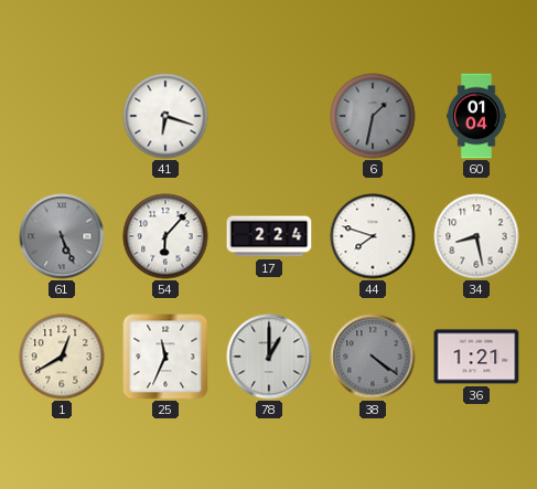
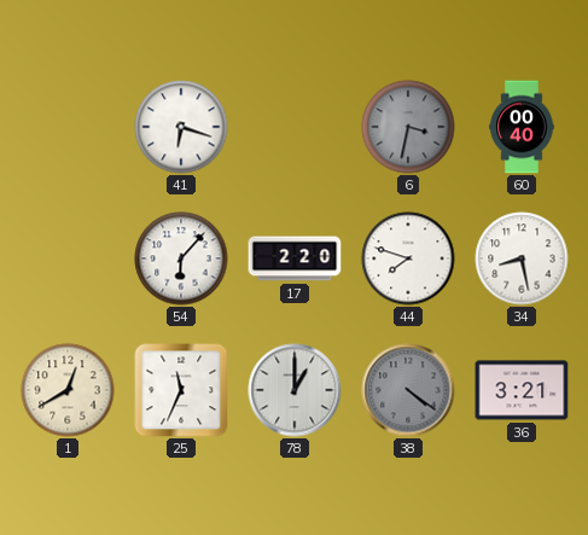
6: 1:32 -> 3:32 (408, 127)
60: 01:04 -> 00:40 (522, 127)
61: 5:26 -> none (62, 236)
17: 2:24 -> 2:20 (295, 258)
36: 1:21 -> 3:21 (522, 390)
